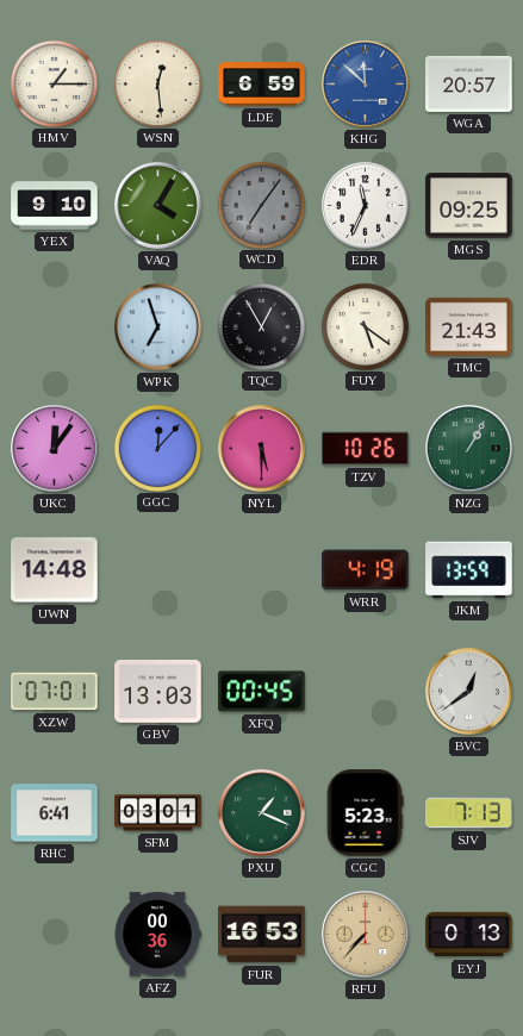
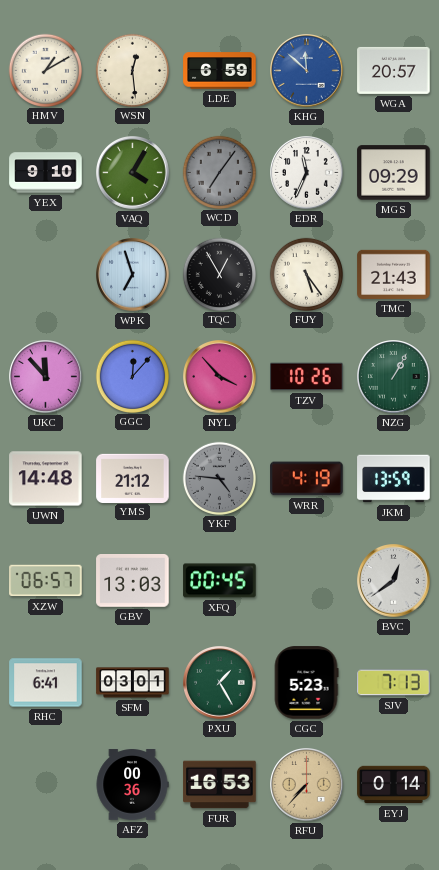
HMV: 1:15 -> 1:10 (45, 70)
MGS: 09:25 -> 09:29 (394, 173)
FUY: 5:21 -> 5:24 (306, 274)
UKC: 12:06 -> 11:53 (46, 377)
NYL: 5:30 -> 3:53 (220, 377)
YMS: none -> 21:12 (133, 478)
YKF: none -> 4:46 (219, 478)
XZW: 07:01 -> 06:57 (46, 581)
PXU: 1:19 -> 1:25 (220, 683)
EYJ: 0:13 -> 0:14 (394, 785)
